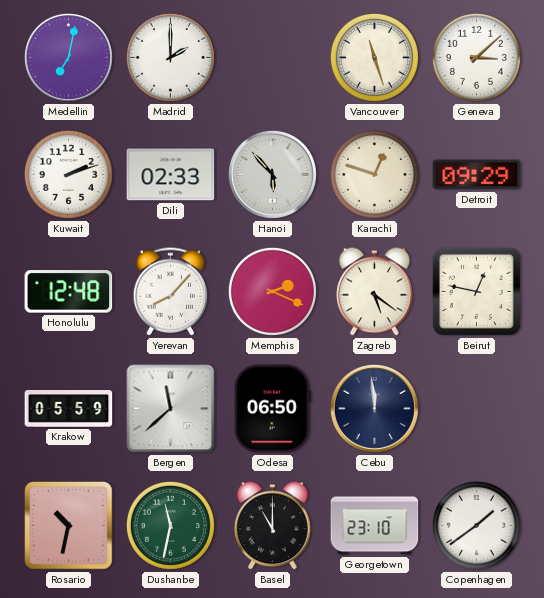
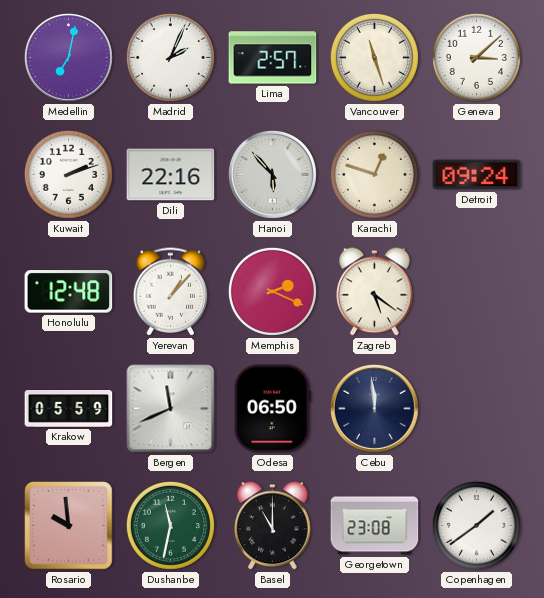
Madrid: 2:00 -> 2:04 (170, 57)
Lima: none -> 2:57 (273, 58)
Dili: 02:33 -> 22:16 (171, 175)
Detroit: 09:29 -> 09:24 (477, 175)
Yerevan: 8:07 -> 1:07 (171, 292)
Beirut: 12:47 -> none (476, 291)
Bergen: 11:38 -> 11:41 (171, 409)
Rosario: 10:32 -> 9:59 (69, 526)
Georgetown: 23:10 -> 23:08 (375, 526)
